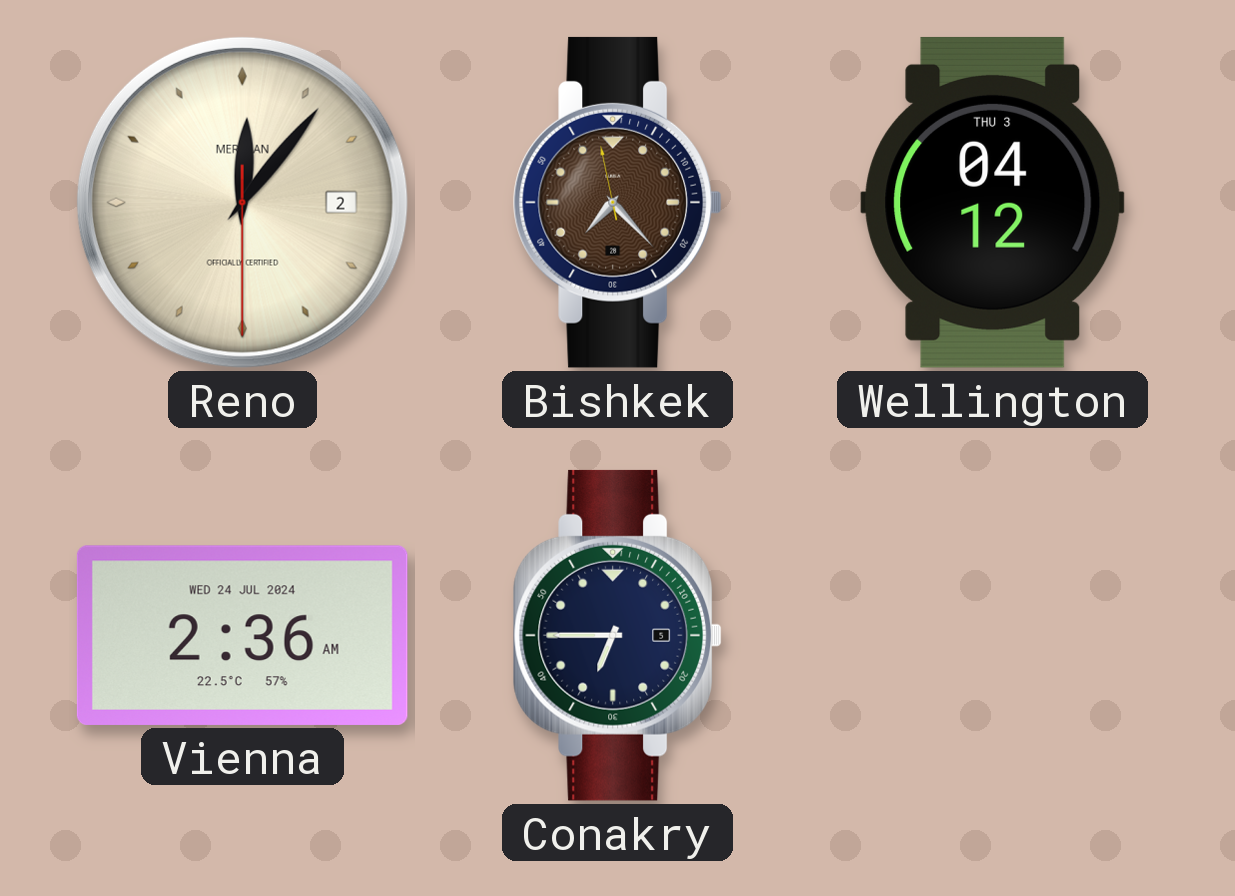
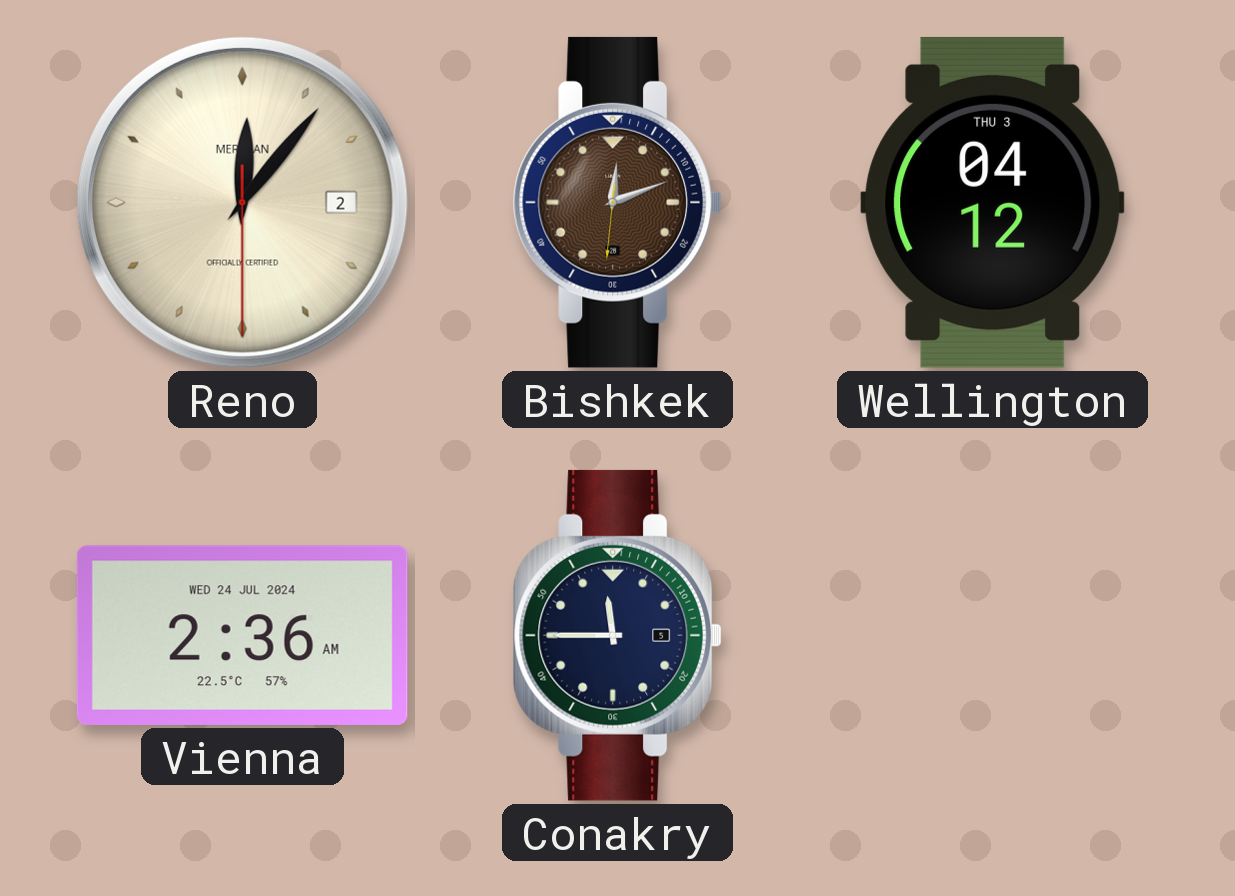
Bishkek: 7:22 -> 12:11 (617, 202)
Conakry: 6:45 -> 11:45 (617, 635)
